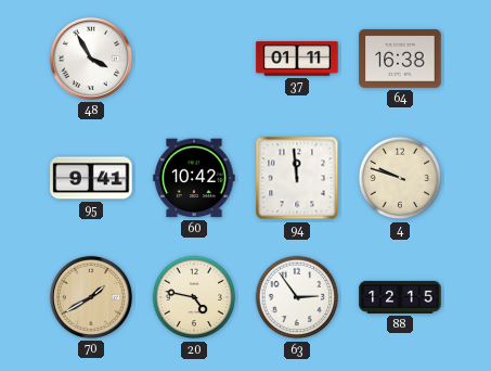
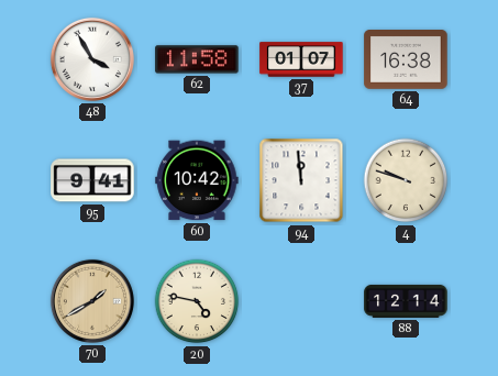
62: none -> 11:58 (197, 59)
37: 01:11 -> 01:07 (301, 59)
63: 2:54 -> none (297, 297)
88: 12:15 -> 12:14 (406, 301)
